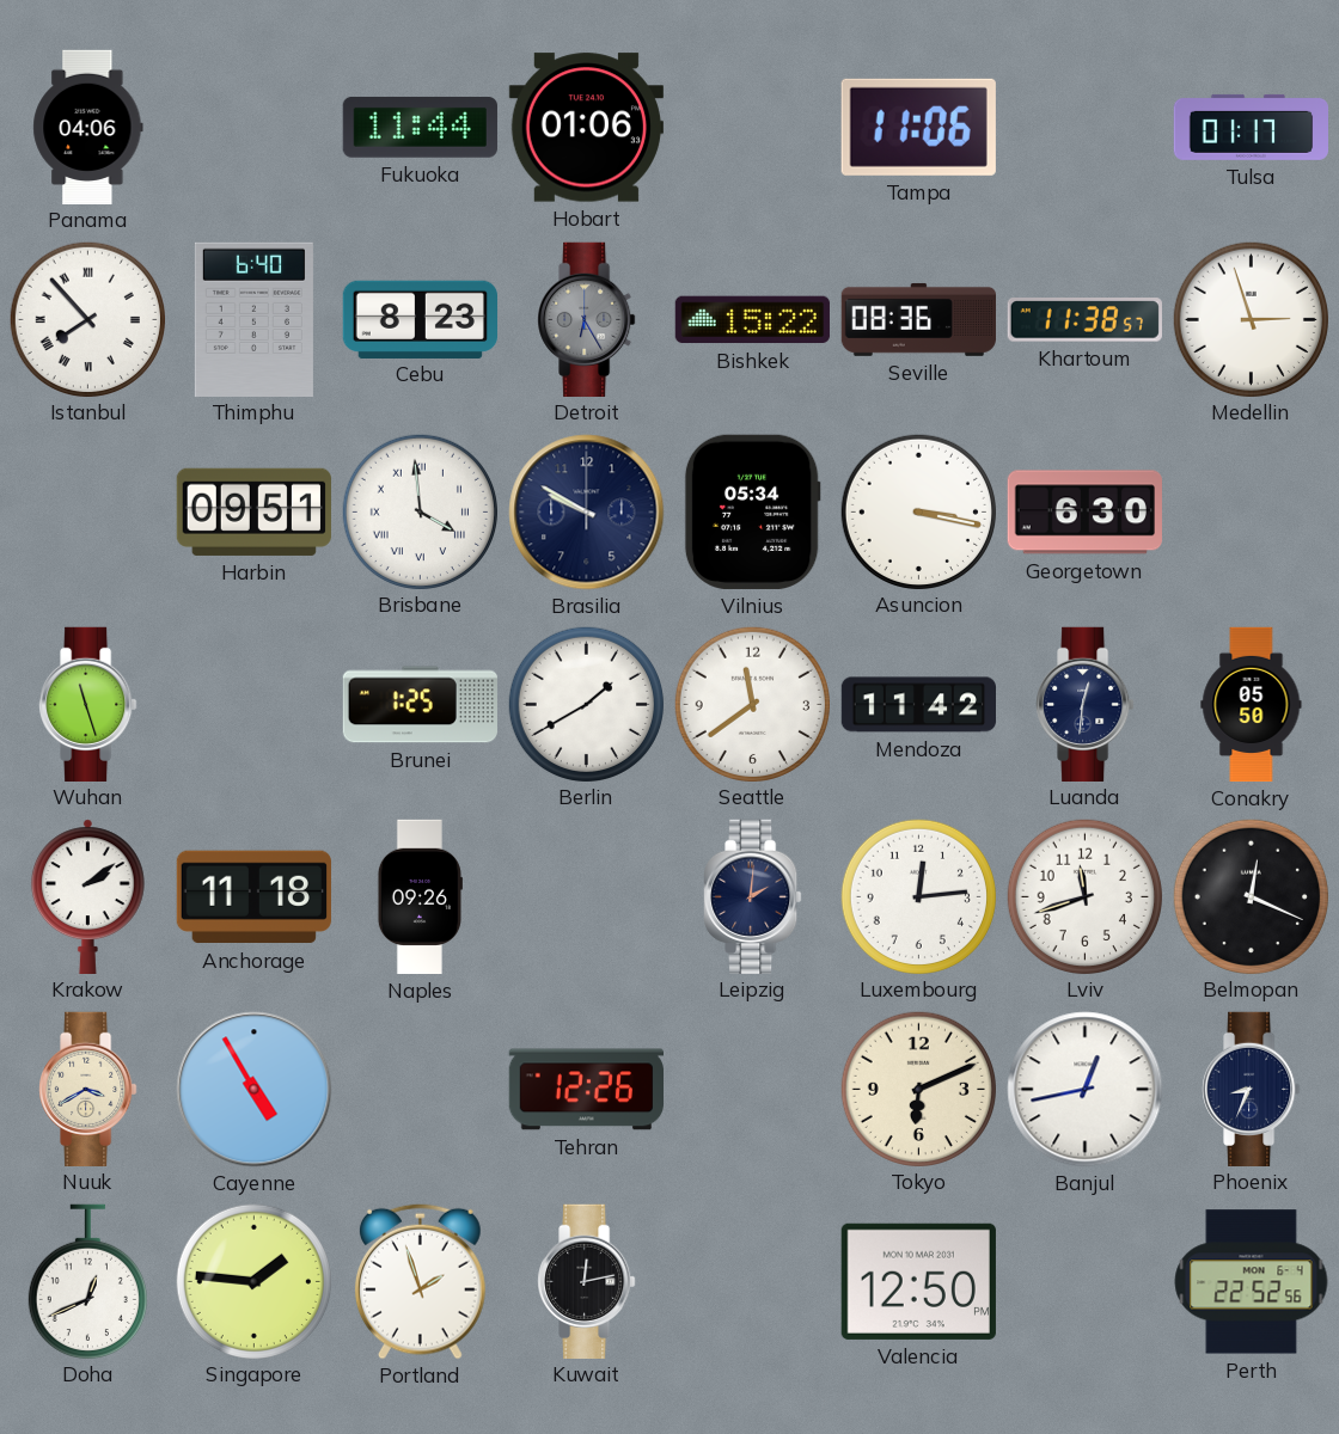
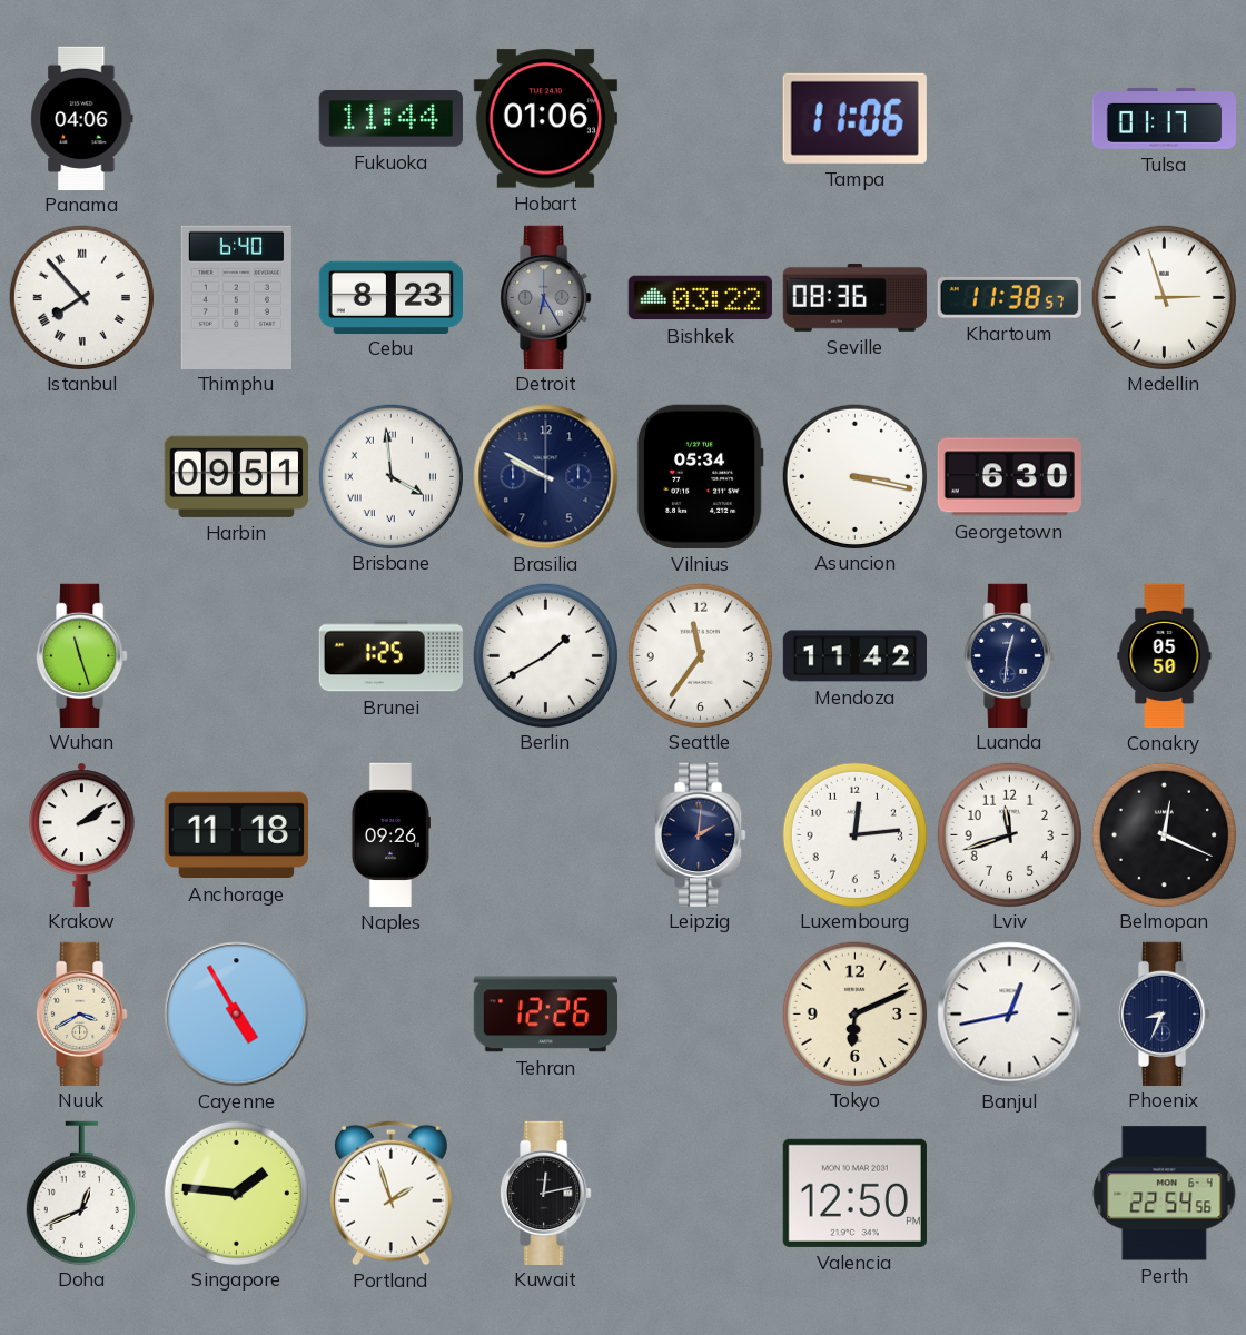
Bishkek: 15:22 -> 03:22 (700, 298)
Seattle: 11:39 -> 11:36 (700, 655)
Perth: 22:52 -> 22:54 (1165, 1194)
